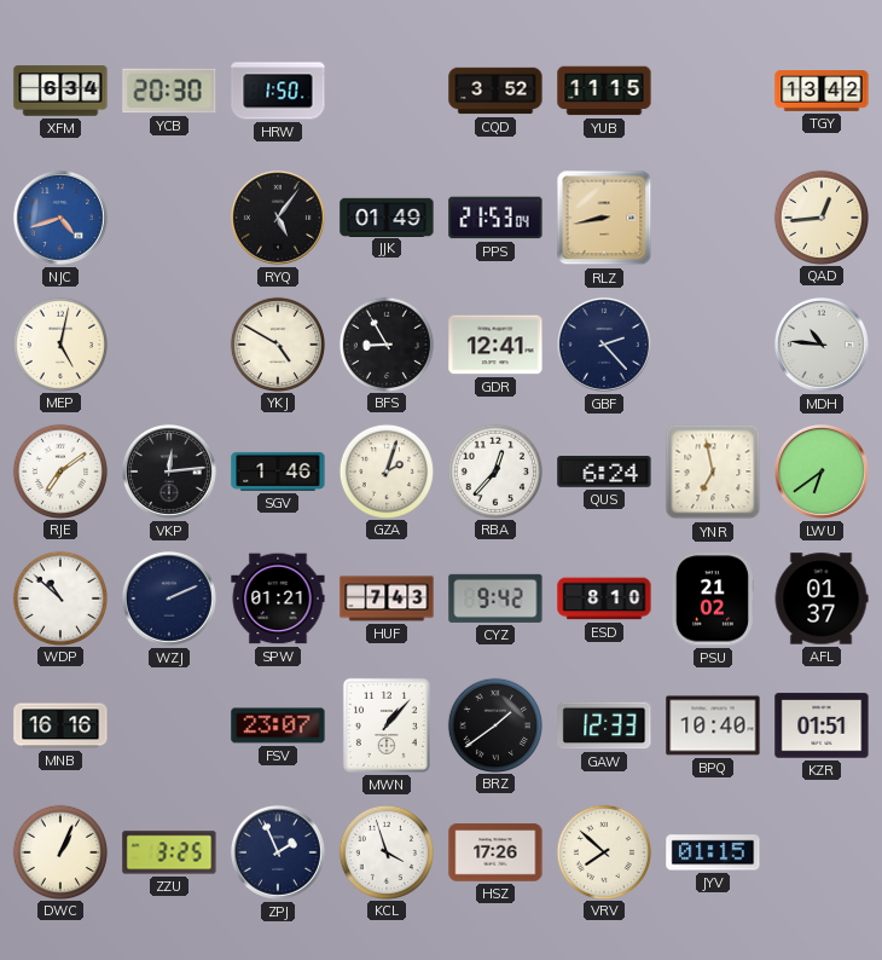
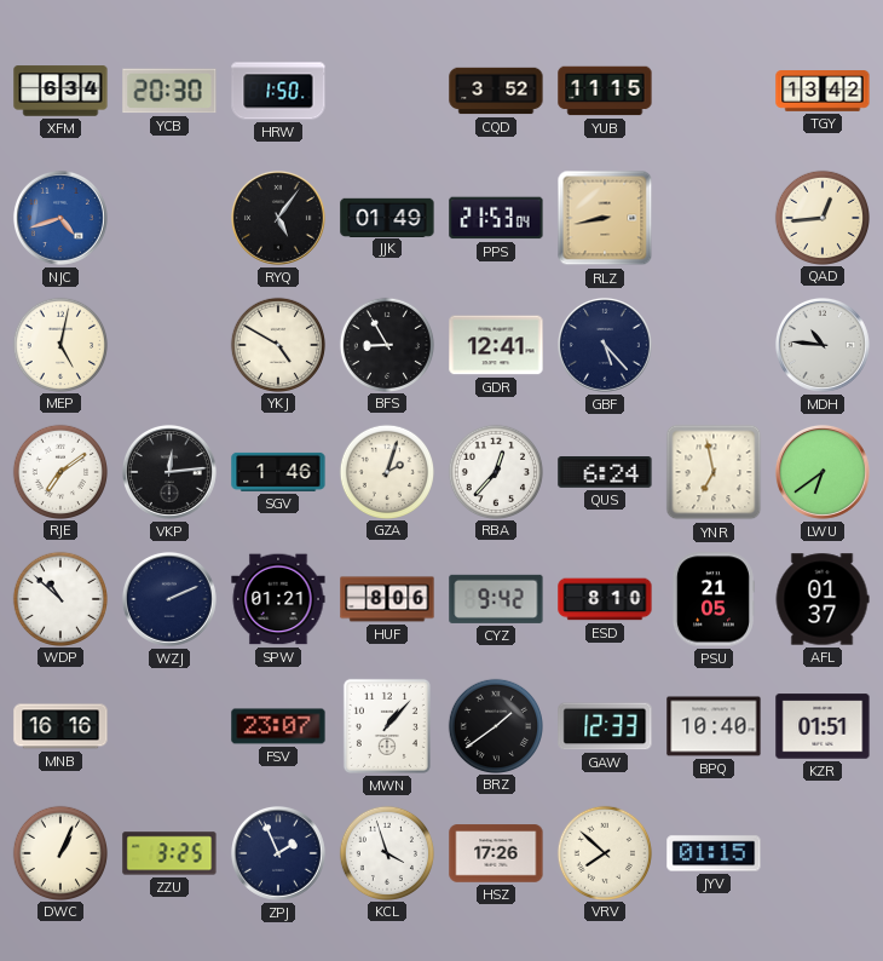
GBF: 2:23 -> 5:23 (605, 345)
HUF: 7:43 -> 8:06 (387, 599)
PSU: 21:02 -> 21:05 (712, 599)
